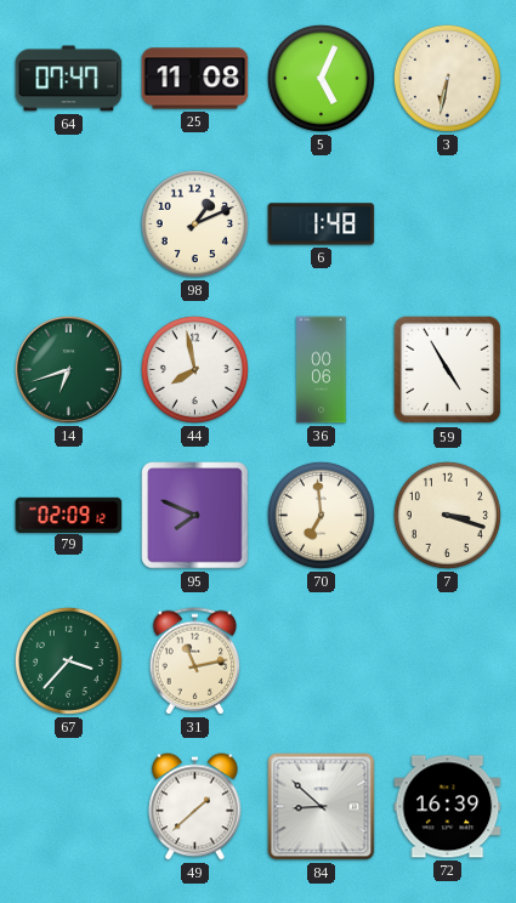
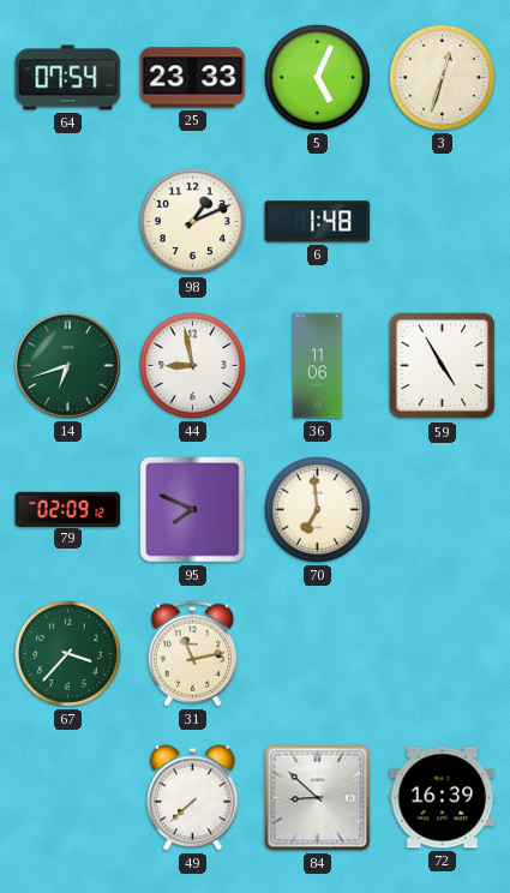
64: 07:47 -> 07:54 (68, 78)
25: 11:08 -> 23:33 (193, 78)
3: 6:32 -> 12:33 (442, 77)
44: 7:58 -> 8:58 (192, 365)
36: 00:06 -> 11:06 (318, 366)
7: 3:18 -> none (447, 515)
49: 1:38 -> 7:38 (193, 798)
